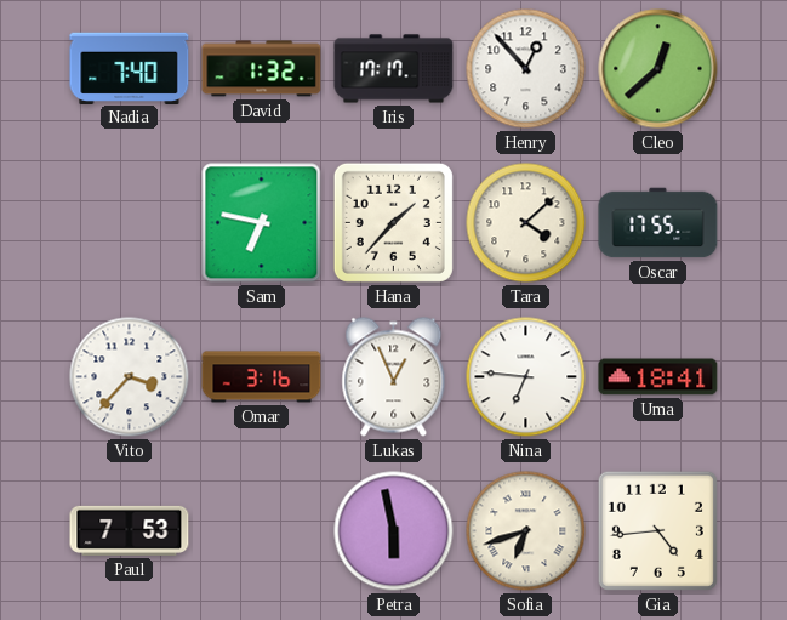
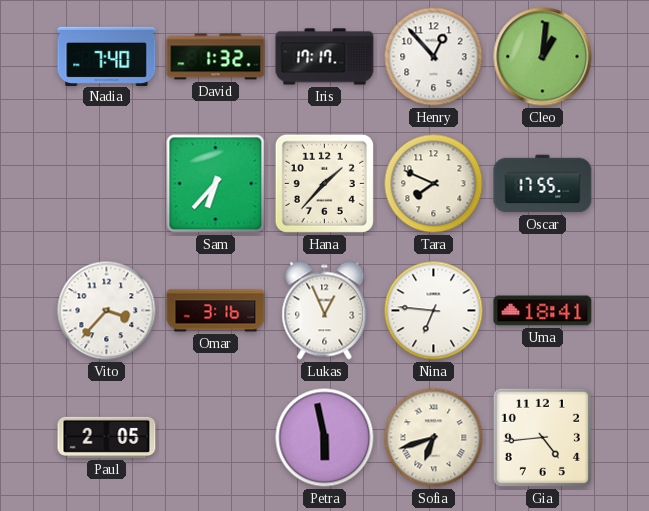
Cleo: 12:38 -> 1:01 (543, 57)
Sam: 6:47 -> 6:37 (216, 184)
Tara: 4:08 -> 7:49 (434, 184)
Paul: 7:53 -> 2:05 (107, 437)
